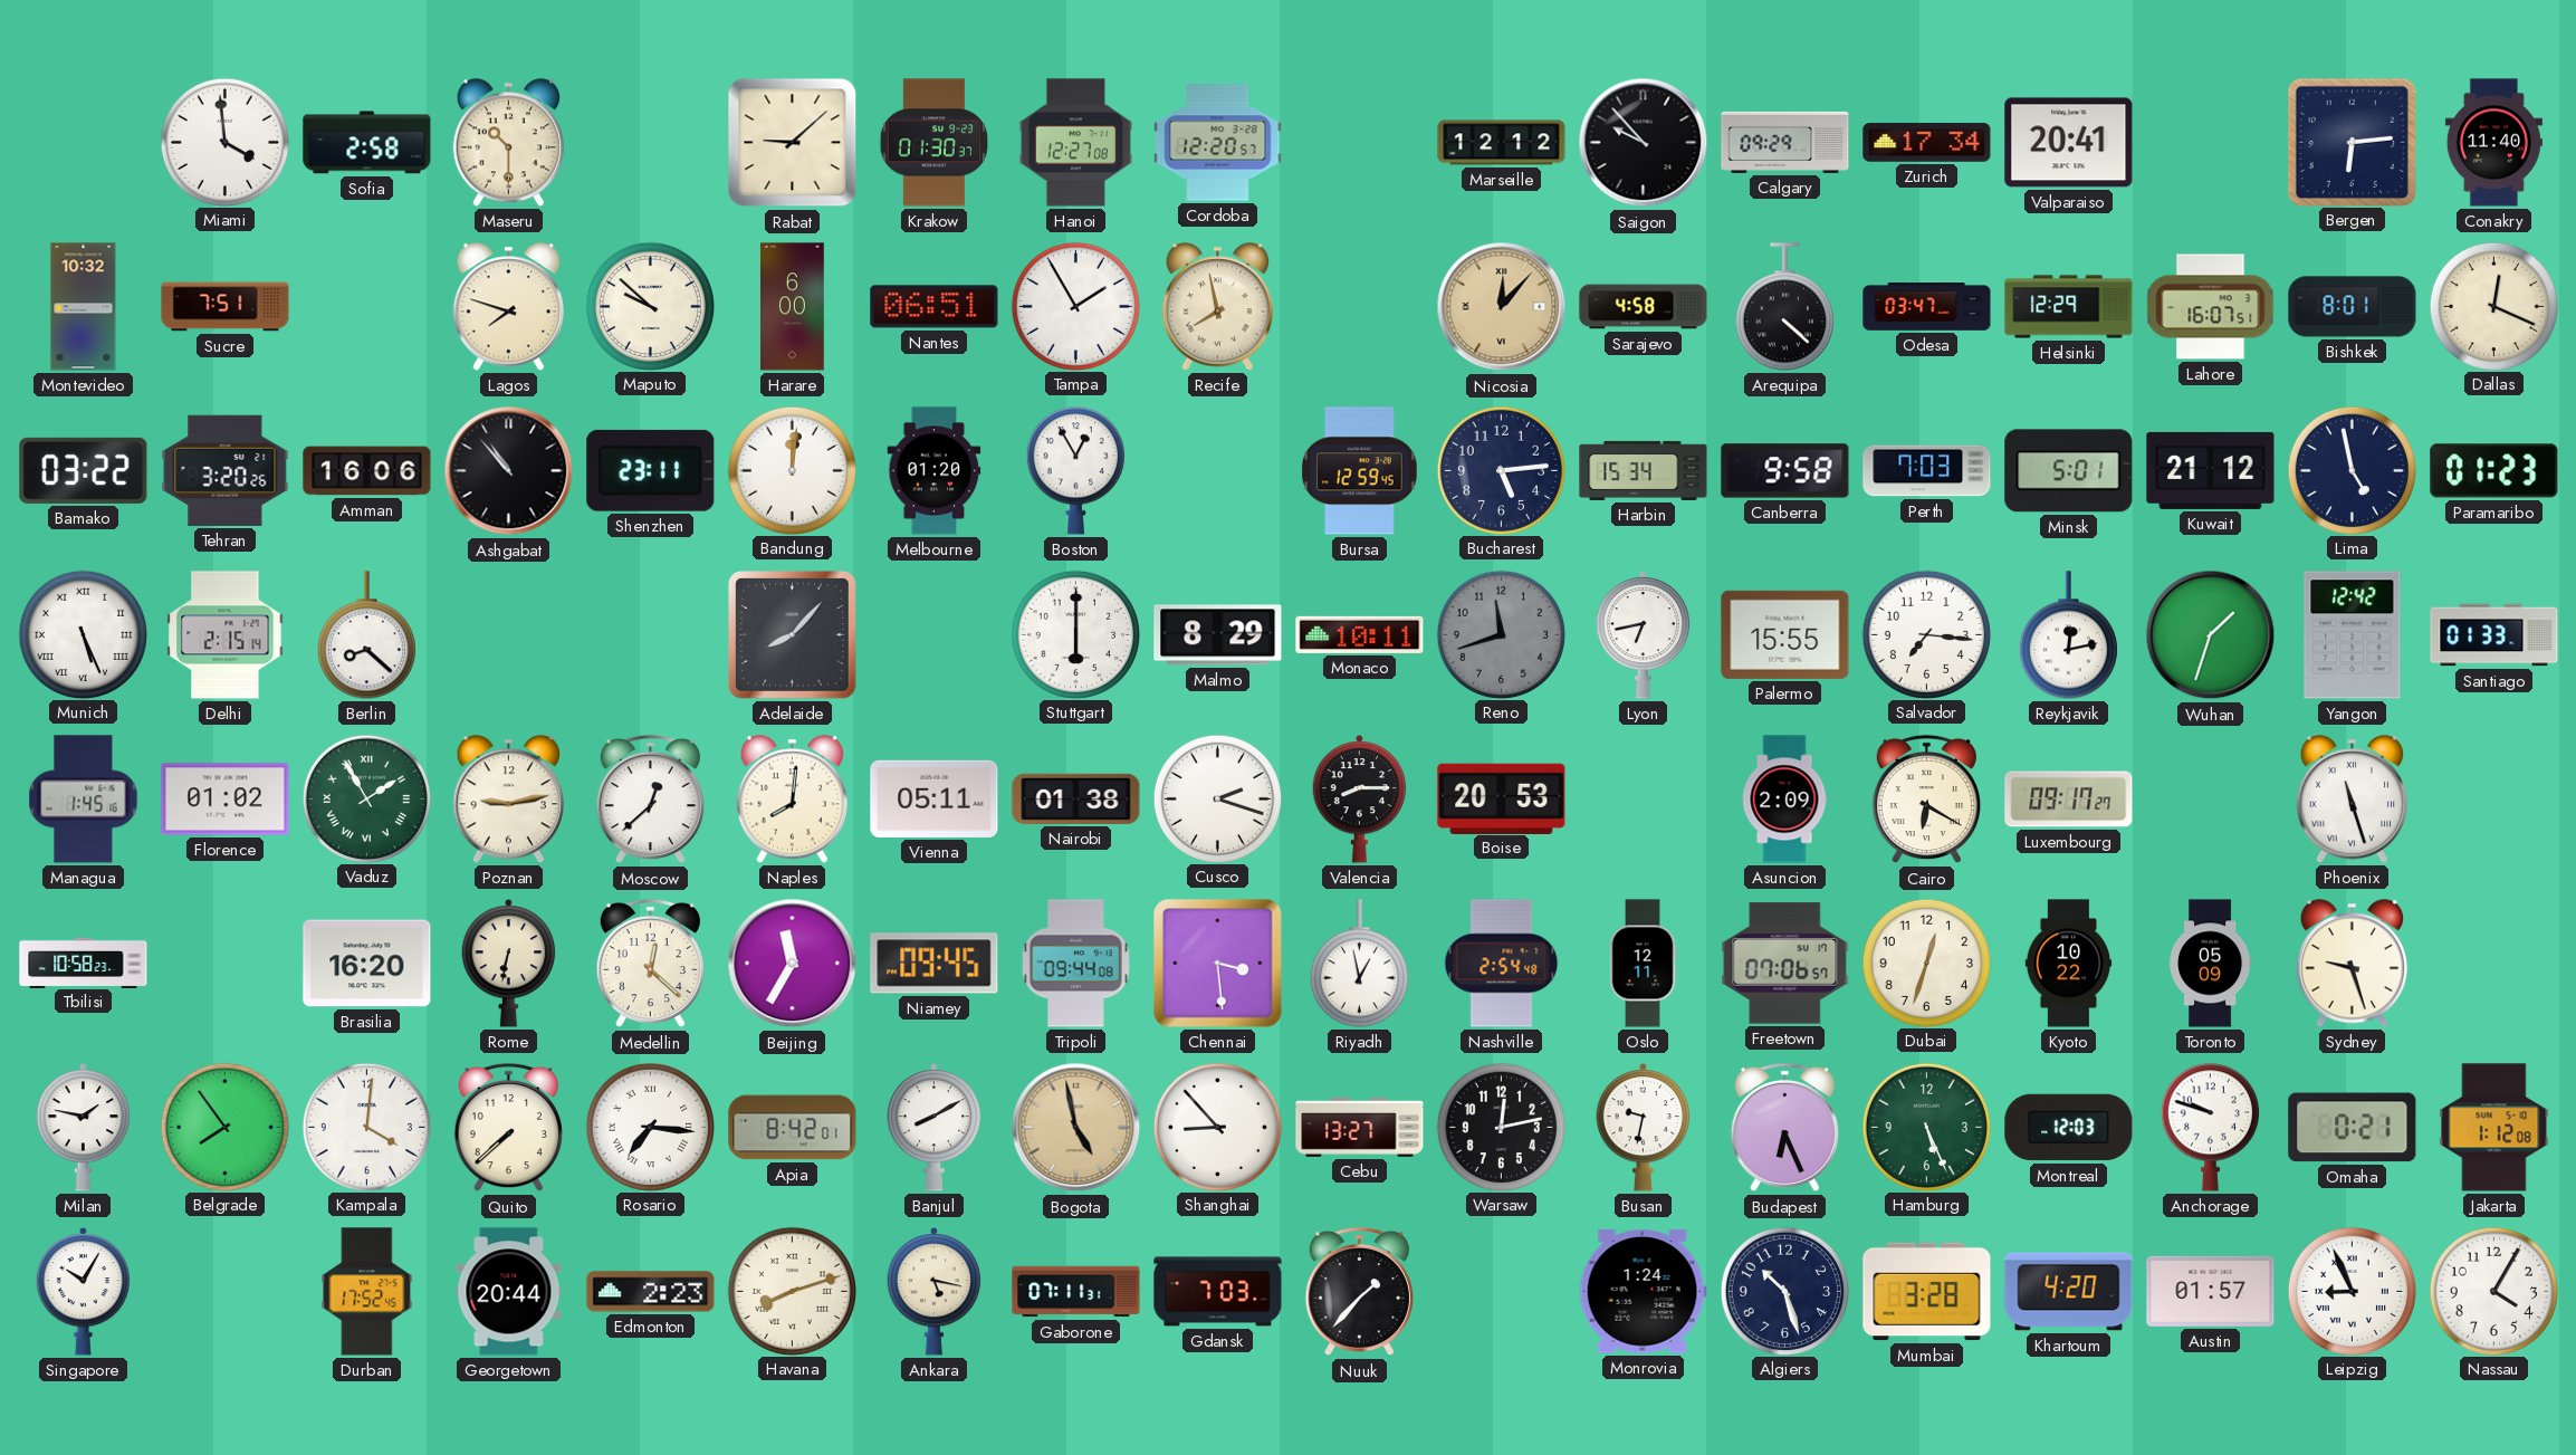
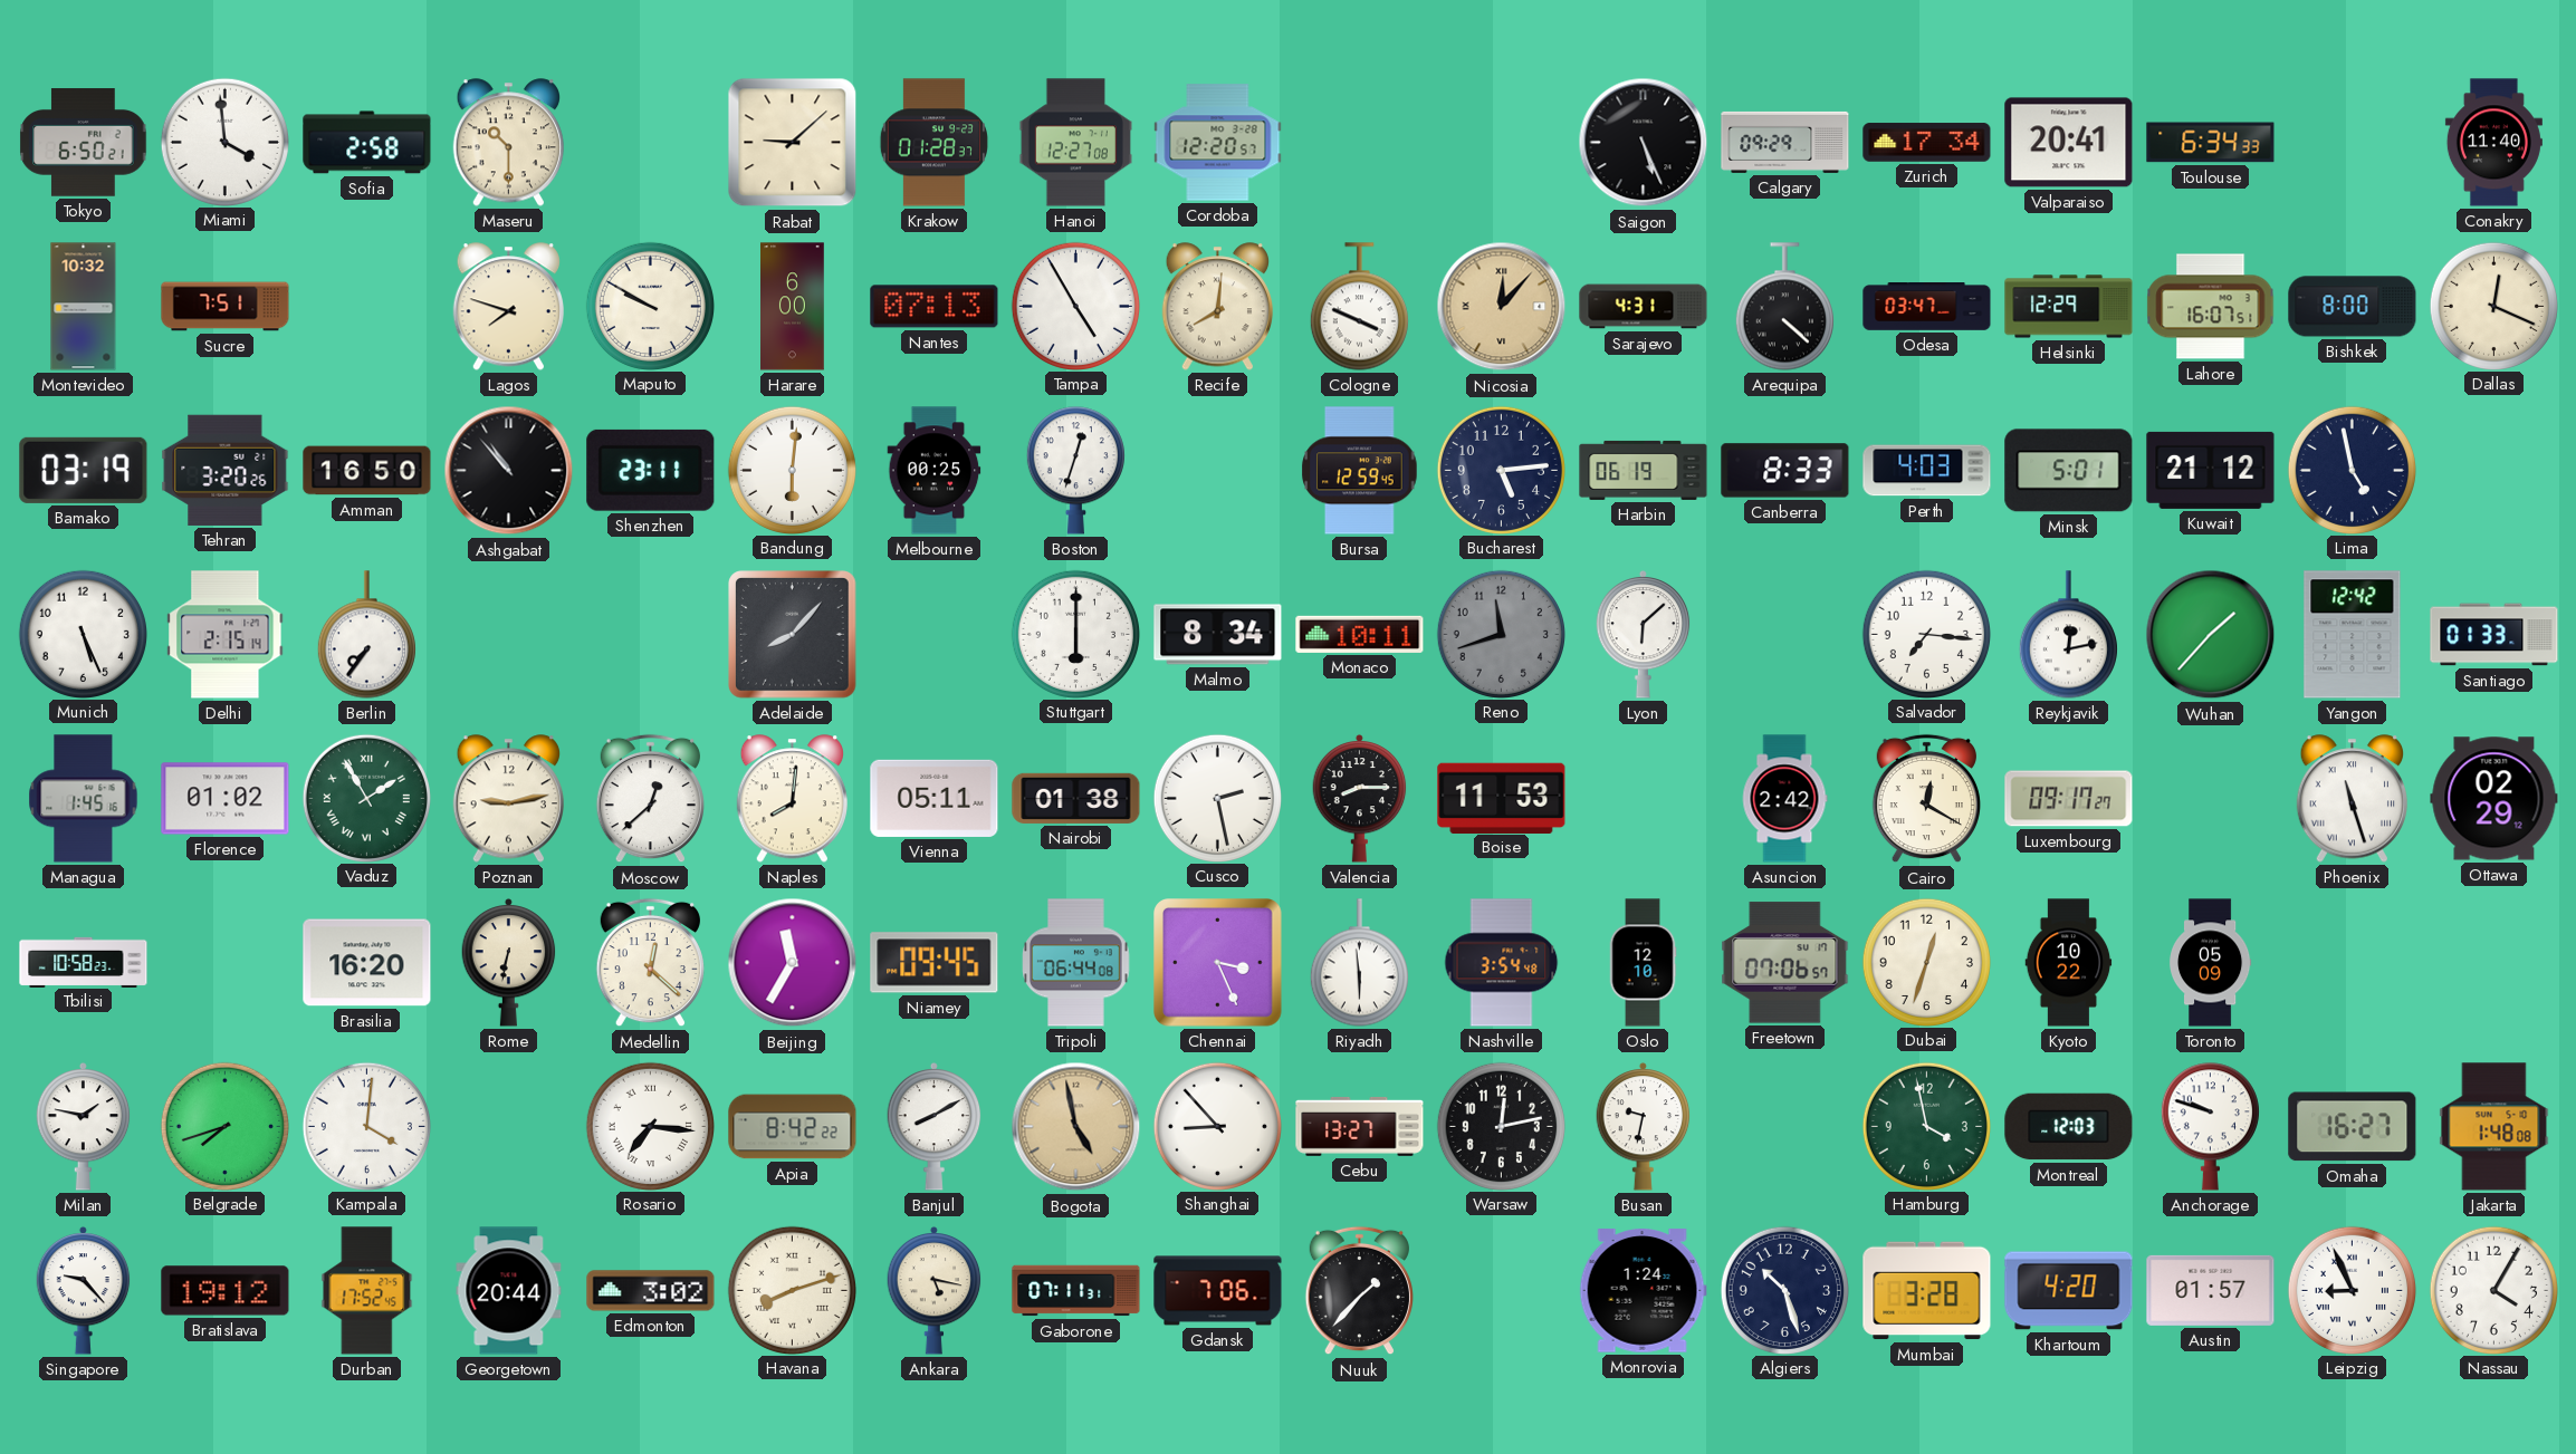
Tokyo: none -> 6:50 (84, 143)
Krakow: 01:30 -> 01:28 (933, 143)
Marseille: 12:12 -> none (1502, 143)
Saigon: 9:53 -> 5:26 (1644, 143)
Toulouse: none -> 6:34 (2211, 143)
Bergen: 6:14 -> none (2352, 142)
Maputo: 9:52 -> 9:50 (650, 306)
Nantes: 06:51 -> 07:13 (935, 307)
Tampa: 1:55 -> 4:55 (1075, 306)
Recife: 7:58 -> 8:01 (1217, 307)
Cologne: none -> 3:49 (1359, 307)
Sarajevo: 4:58 -> 4:31 (1644, 307)
Bishkek: 8:01 -> 8:00 (2353, 307)
Bamako: 03:22 -> 03:19 (84, 470)
Amman: 16:06 -> 16:50 (367, 471)
Bandung: 12:01 -> 6:01 (792, 470)
Melbourne: 01:20 -> 00:25 (935, 471)
Boston: 12:55 -> 12:33 (1075, 471)
Harbin: 15:34 -> 06:19 (1644, 470)
Canberra: 9:58 -> 8:33 (1785, 471)
Perth: 7:03 -> 4:03 (1927, 471)
Paramaribo: 01:23 -> none (2494, 471)
Munich numerals: Roman -> Arabic (83, 634)
Berlin: 8:22 -> 7:36 (366, 635)
Malmo: 8:29 -> 8:34 (1218, 635)
Lyon: 6:43 -> 6:08 (1644, 634)
Palermo: 15:55 -> none (1785, 634)
Wuhan: 1:33 -> 1:37 (2211, 635)
Cusco: 2:18 -> 2:28 (1217, 798)
Boise: 20:53 -> 11:53 (1502, 798)
Asuncion: 2:09 -> 2:42 (1784, 799)
Cairo: 6:20 -> 12:20 (1926, 799)
Ottawa: none -> 02:29 (2494, 799)
Tripoli: 09:44 -> 06:44 (1076, 963)
Chennai: 3:29 -> 3:26 (1218, 963)
Riyadh: 12:58 -> 5:59 (1359, 963)
Nashville: 2:54 -> 3:54 (1502, 963)
Oslo: 12:11 -> 12:10 (1643, 963)
Sydney: 9:27 -> none (2352, 964)
Belgrade: 7:54 -> 7:42 (224, 1126)
Quito: 7:38 -> none (508, 1128)
Apia: 8:42:01 -> 8:42:22 (793, 1127)
Budapest: 6:26 -> none (1784, 1128)
Hamburg: 5:26 -> 3:58 (1926, 1126)
Omaha: 0:21 -> 16:27 (2353, 1127)
Jakarta: 1:12 -> 1:48 (2494, 1127)
Singapore: 10:05 -> 9:23 (84, 1290)
Bratislava: none -> 19:12 (226, 1291)
Edmonton: 2:23 -> 3:02 (651, 1291)
Gdansk: 7:03 -> 7:06 (1218, 1291)
